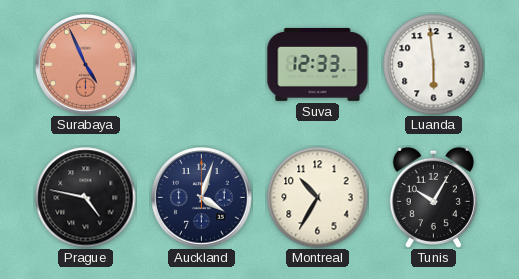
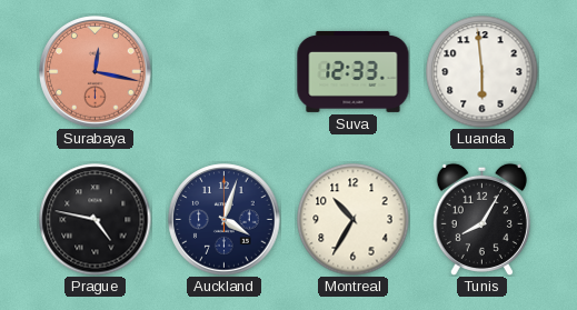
Surabaya: 4:56 -> 12:17 (96, 72)
Tunis: 10:05 -> 8:05 (481, 219)
